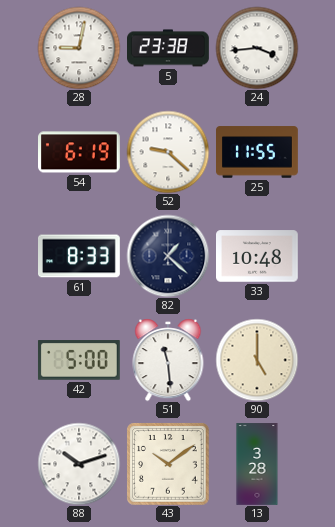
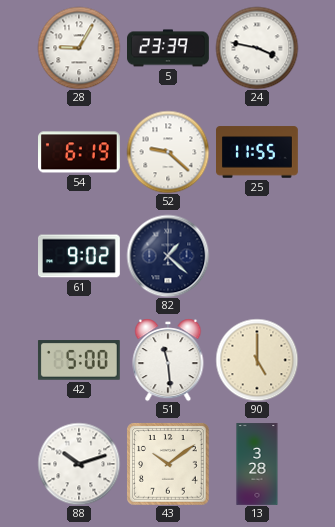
28: 9:02 -> 9:05 (79, 48)
5: 23:38 -> 23:39 (169, 48)
24: 3:44 -> 3:47 (257, 48)
61: 8:33 -> 9:02 (80, 256)
33: 10:48 -> none (258, 256)
